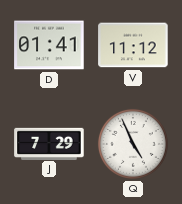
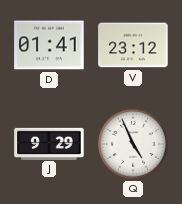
V: 11:12 -> 23:12 (133, 45)
J: 7:29 -> 9:29 (49, 143)
